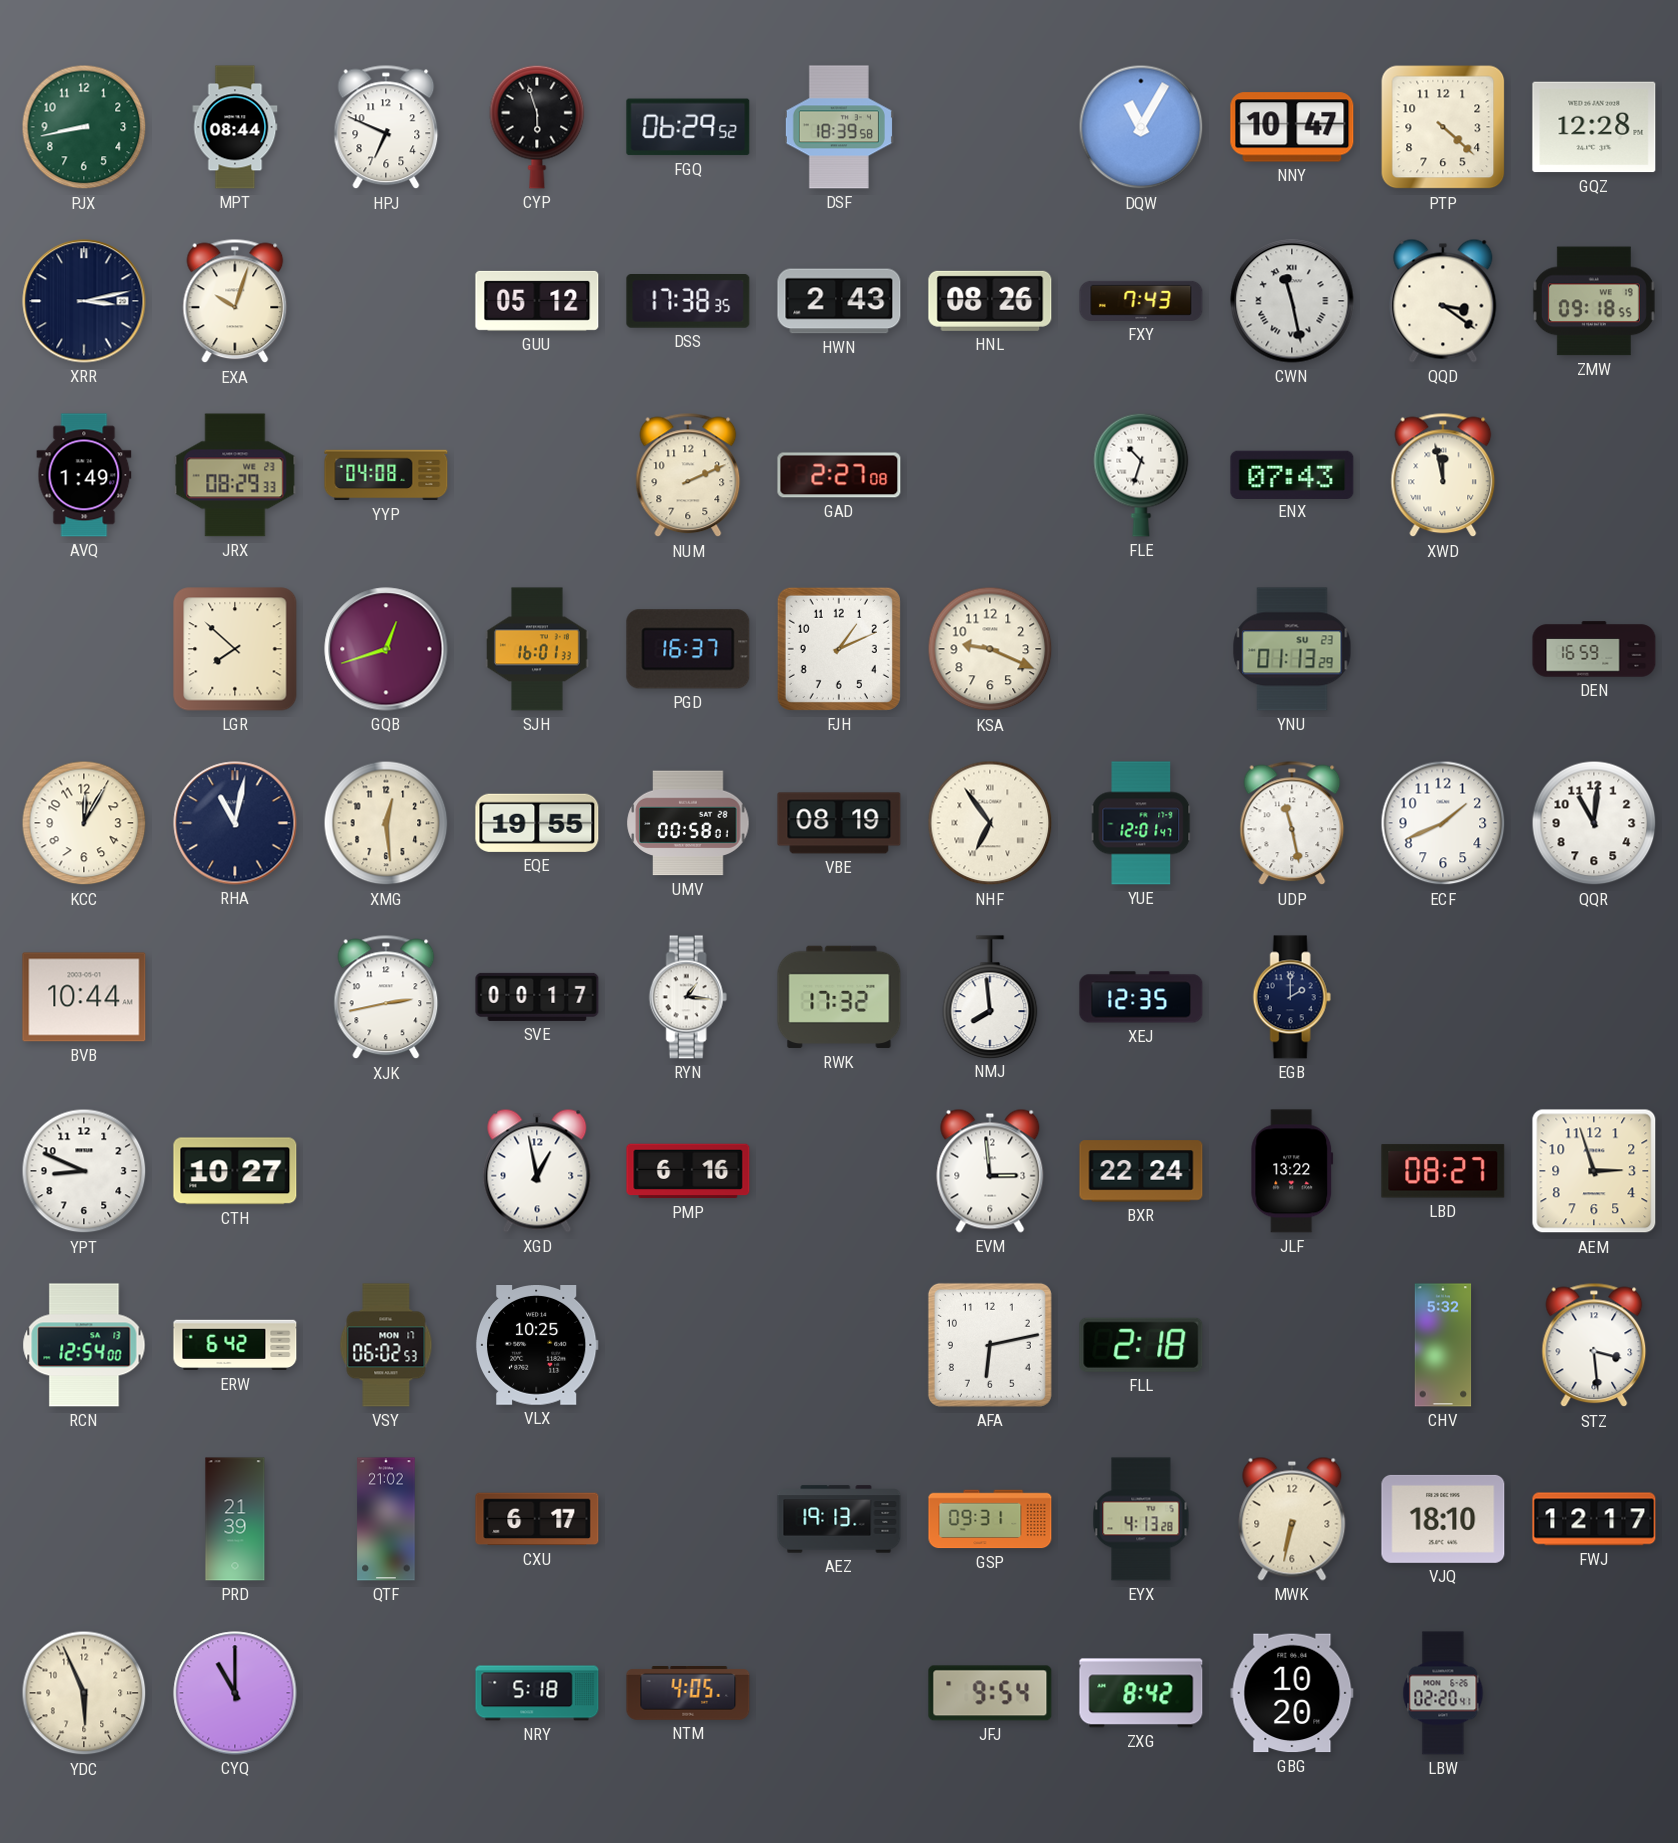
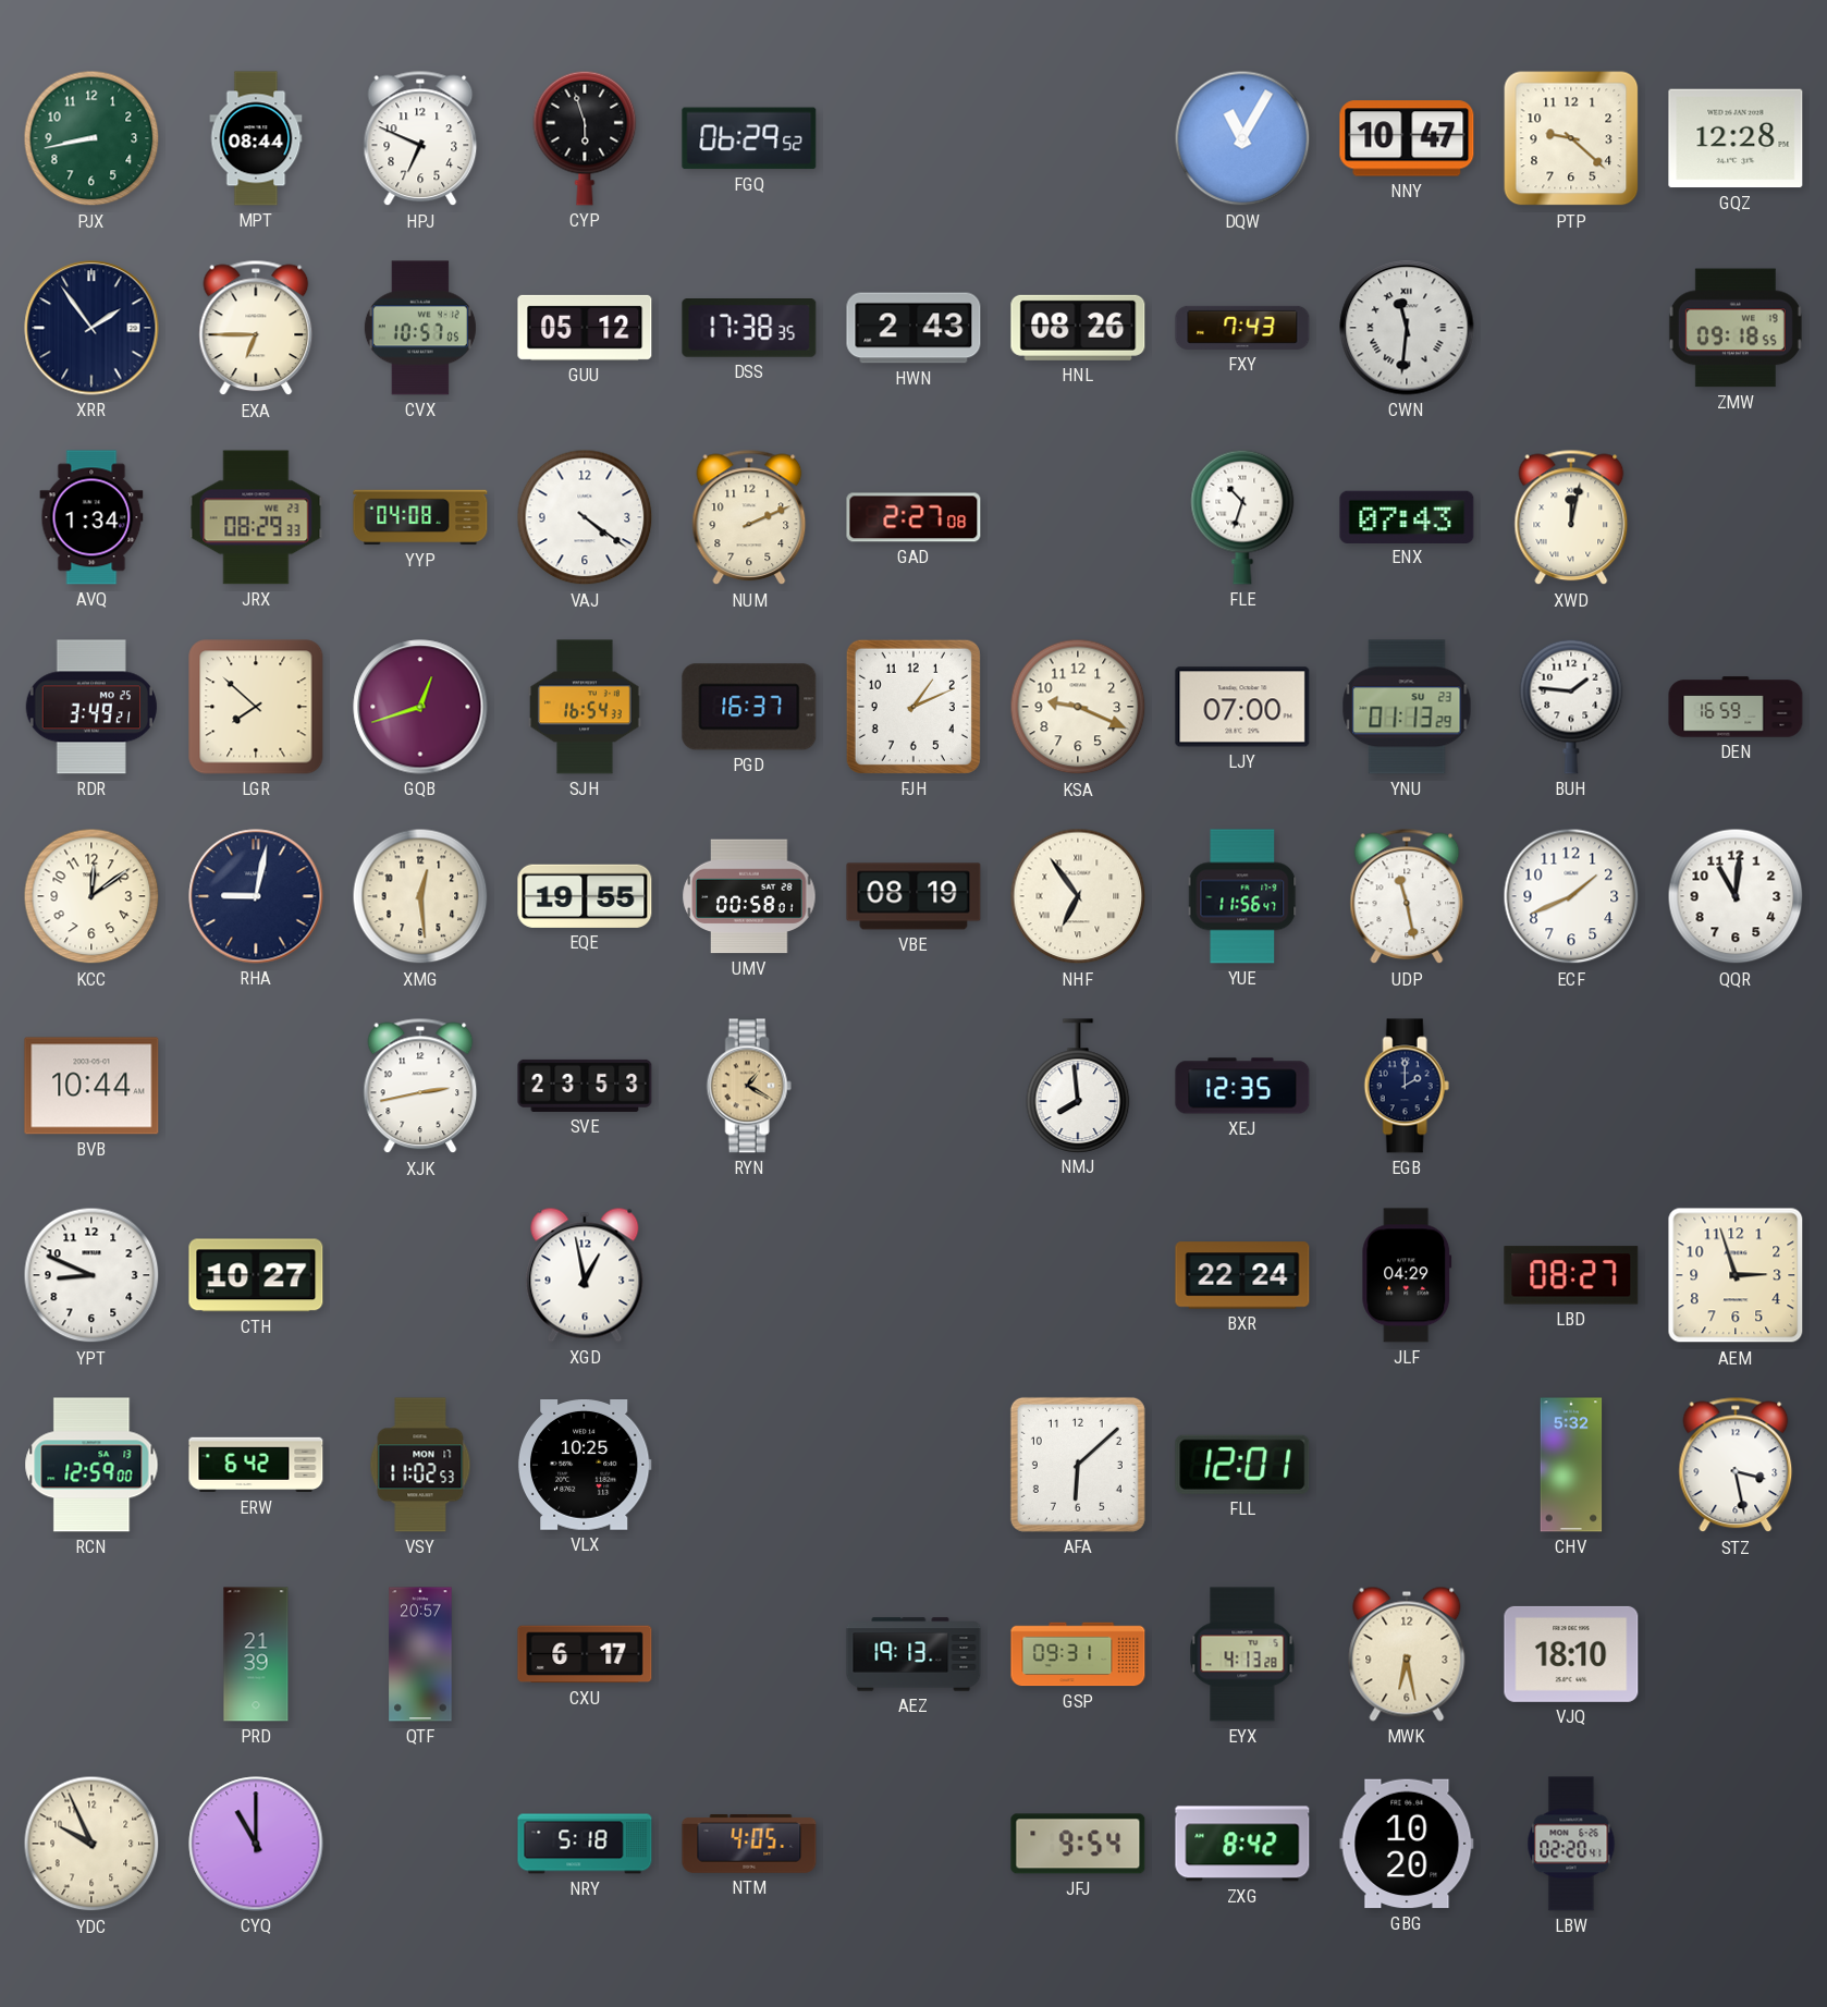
DSF: 18:39 -> none (839, 127)
PTP: 4:22 -> 9:22 (1571, 138)
XRR: 3:13 -> 1:54 (91, 328)
EXA: 10:03 -> 6:45 (256, 328)
CVX: none -> 10:57 (420, 328)
CWN: 11:28 -> 11:31 (1407, 328)
QQD: 3:21 -> none (1443, 301)
AVQ: 1:49 -> 1:34 (91, 517)
VAJ: none -> 4:21 (585, 517)
XWD: 11:58 -> 12:02 (1571, 517)
RDR: none -> 3:49 (90, 707)
SJH: 16:01 -> 16:54 (586, 707)
LJY: none -> 07:00 (1242, 707)
BUH: none -> 1:46 (1571, 707)
KCC: 12:05 -> 12:09 (91, 896)
RHA: 11:02 -> 9:02 (256, 896)
YUE: 12:01 -> 11:56 (1242, 896)
SVE: 00:17 -> 23:53 (585, 1086)
RYN: 1:16 -> 1:20 (749, 1086)
RYN dial: white -> champagne (749, 1086)
RWK: 17:32 -> none (839, 997)
PMP: 6:16 -> none (688, 1171)
EVM: 2:59 -> none (990, 1171)
JLF: 13:22 -> 04:29 (1407, 1275)
RCN: 12:54 -> 12:59 (91, 1465)
VSY: 06:02 -> 11:02 (420, 1465)
AFA: 6:13 -> 6:08 (1078, 1465)
FLL: 2:18 -> 12:01 (1242, 1465)
STZ: 3:29 -> 3:28 (1736, 1465)
QTF: 21:02 -> 20:57 (420, 1654)
MWK: 6:32 -> 6:28 (1407, 1654)
FWJ: 12:17 -> none (1594, 1519)
YDC: 5:56 -> 9:56 (91, 1844)
